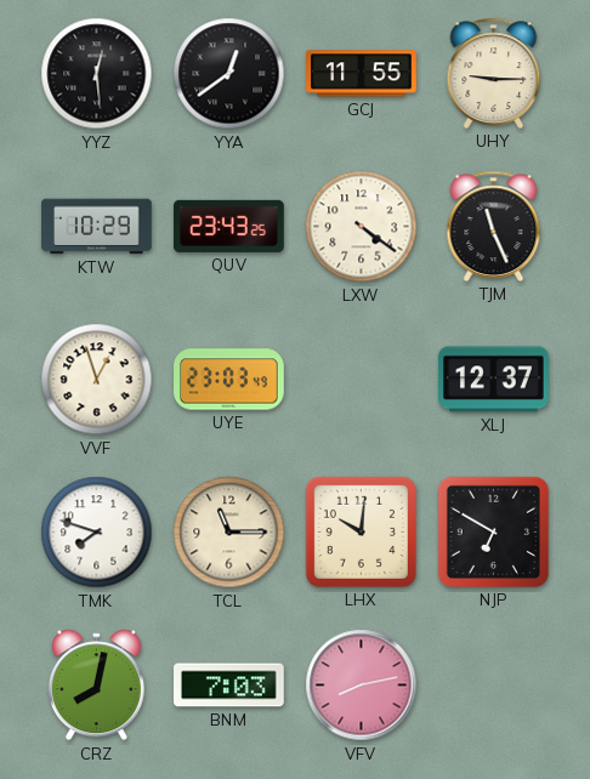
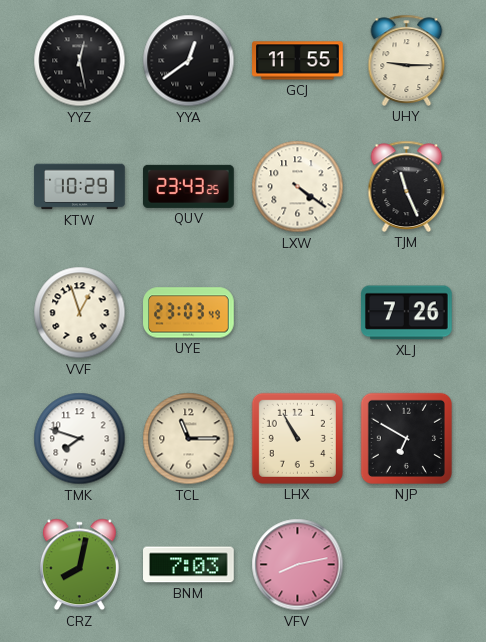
YYZ: 12:29 -> 12:28 (80, 61)
XLJ: 12:37 -> 7:26 (407, 313)
LHX: 10:01 -> 10:55 (297, 438)
